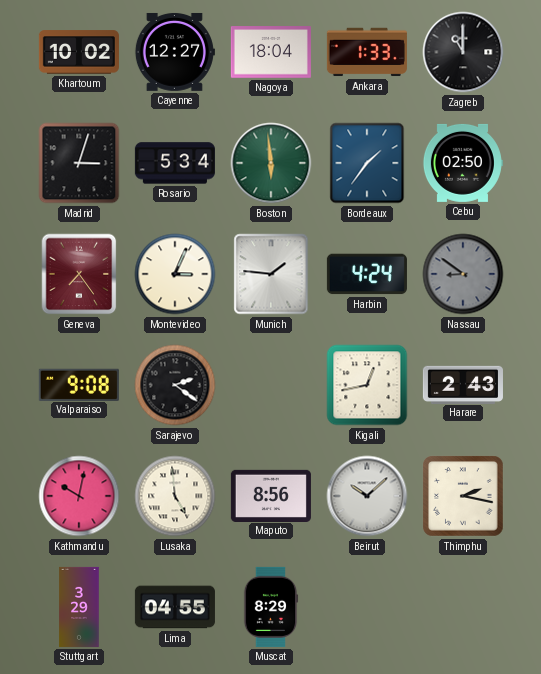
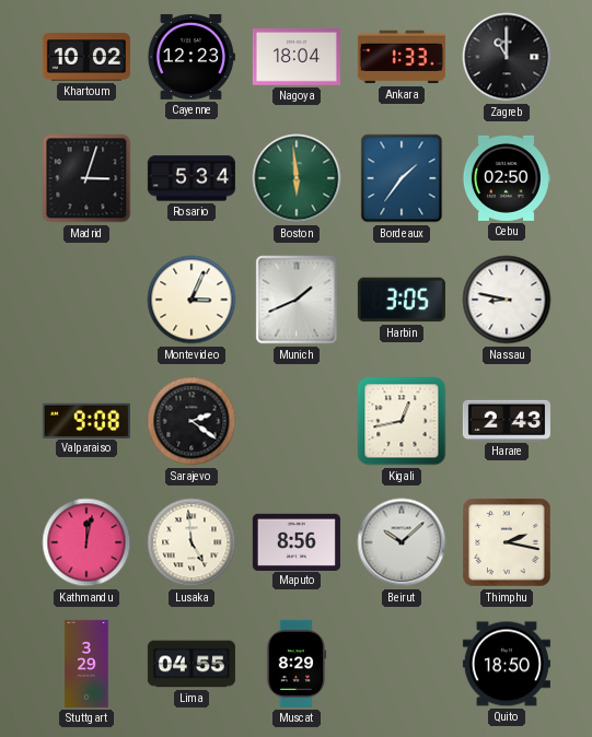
Cayenne: 12:27 -> 12:23 (190, 57)
Geneva: 7:24 -> none (79, 274)
Munich: 1:46 -> 1:41 (297, 300)
Harbin: 4:24 -> 3:05 (402, 300)
Nassau: 8:51 -> 8:47 (507, 300)
Nassau dial: grey -> white (507, 300)
Kathmandu: 10:02 -> 12:02 (86, 542)
Quito: none -> 18:50 (507, 664)
